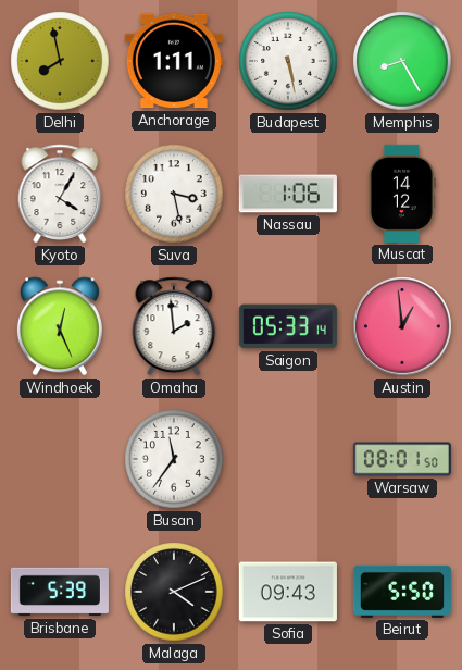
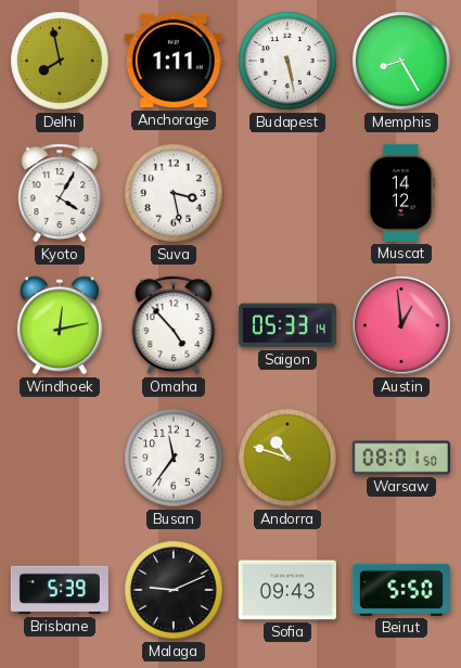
Nassau: 1:06 -> none (288, 194)
Windhoek: 12:26 -> 12:13 (60, 325)
Omaha: 1:59 -> 4:53 (174, 325)
Andorra: none -> 10:48 (287, 458)
Malaga: 4:11 -> 9:11 (174, 590)
